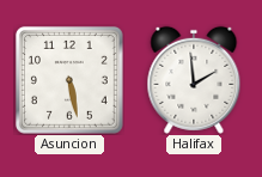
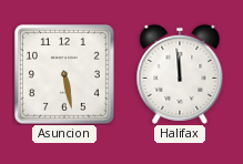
Halifax: 1:59 -> 11:59 (180, 74)
